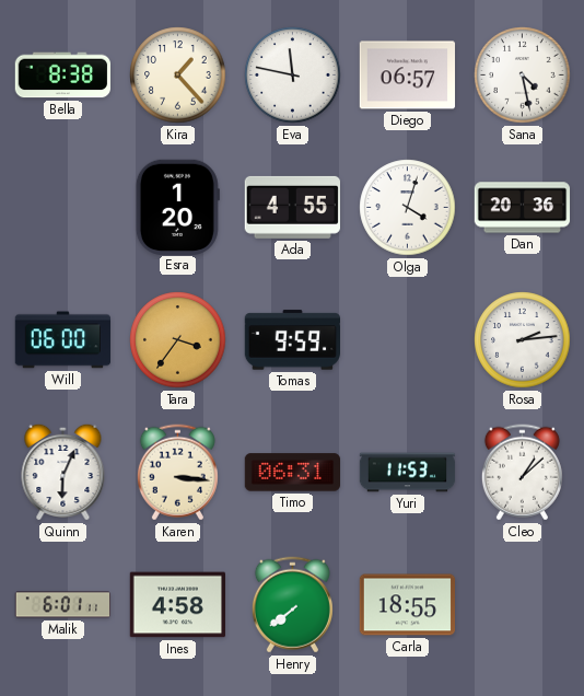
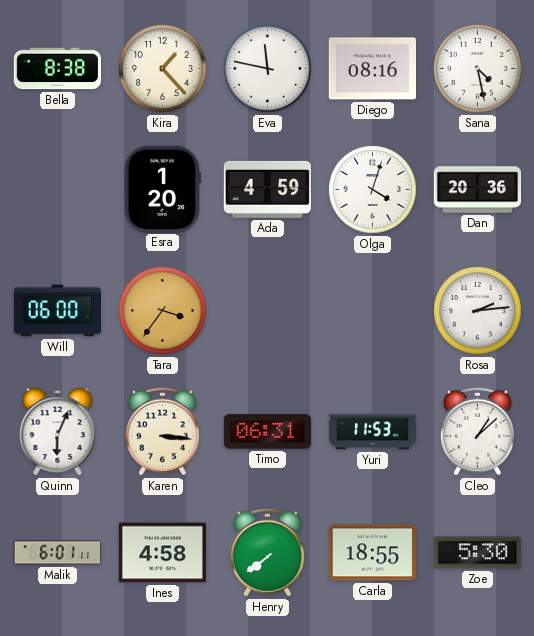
Diego: 06:57 -> 08:16 (373, 69)
Ada: 4:55 -> 4:59 (267, 189)
Tomas: 9:59 -> none (292, 340)
Zoe: none -> 5:30 (477, 553)
